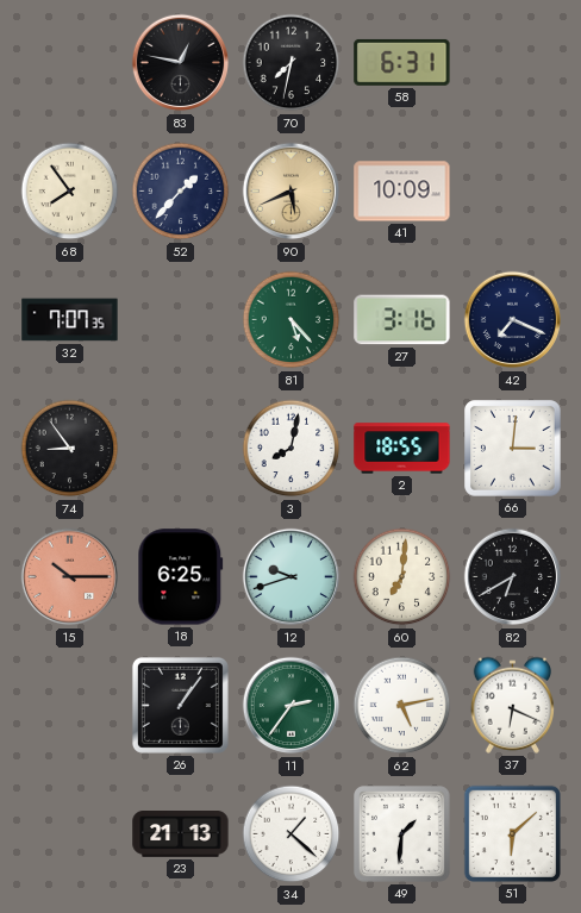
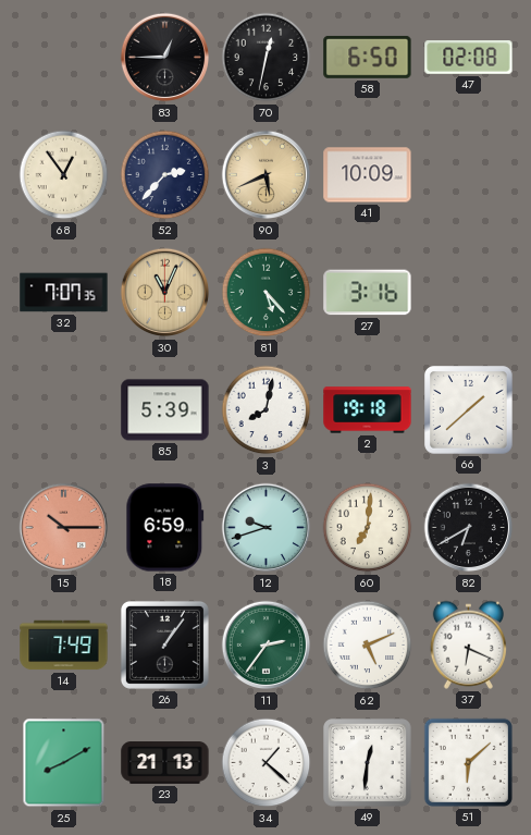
83: 12:47 -> 12:45 (165, 58)
70: 7:32 -> 12:32 (267, 58)
58: 6:31 -> 6:50 (368, 57)
47: none -> 02:08 (469, 58)
68: 7:54 -> 12:54 (64, 175)
52: 1:37 -> 2:37 (165, 175)
30: none -> 11:04 (165, 293)
42: 7:19 -> none (513, 320)
74: 8:54 -> none (70, 449)
85: none -> 5:39 (165, 410)
2: 18:55 -> 19:18 (368, 410)
66: 3:01 -> 1:38 (469, 410)
18: 6:25 -> 6:59 (165, 528)
14: none -> 7:49 (64, 646)
62: 5:13 -> 5:11 (368, 646)
25: none -> 8:10 (64, 763)
49: 1:31 -> 12:31 (368, 763)
